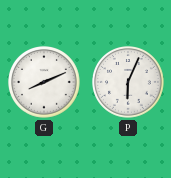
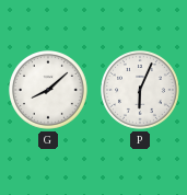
G: 8:11 -> 8:08 (49, 91)
